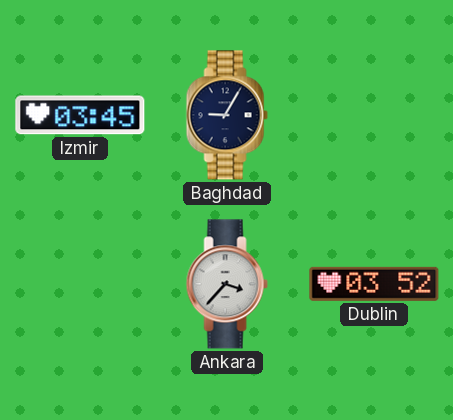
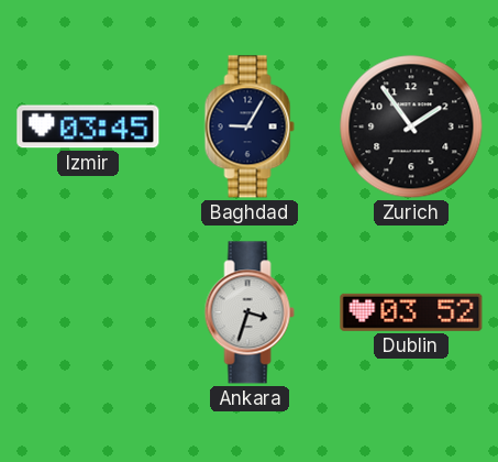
Zurich: none -> 1:54 (411, 127)
Ankara: 3:37 -> 3:33 (250, 312)
